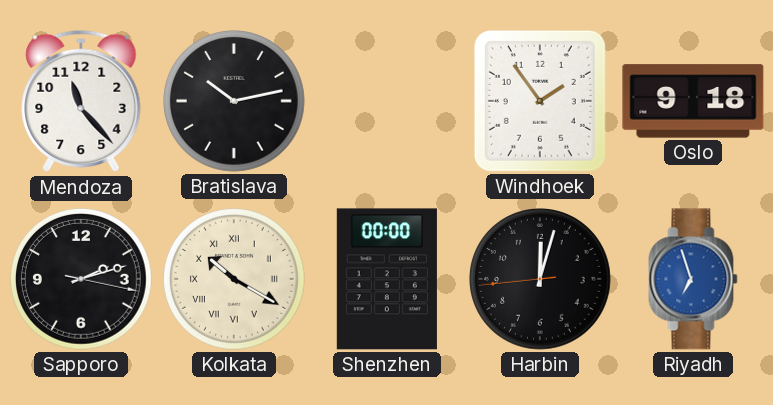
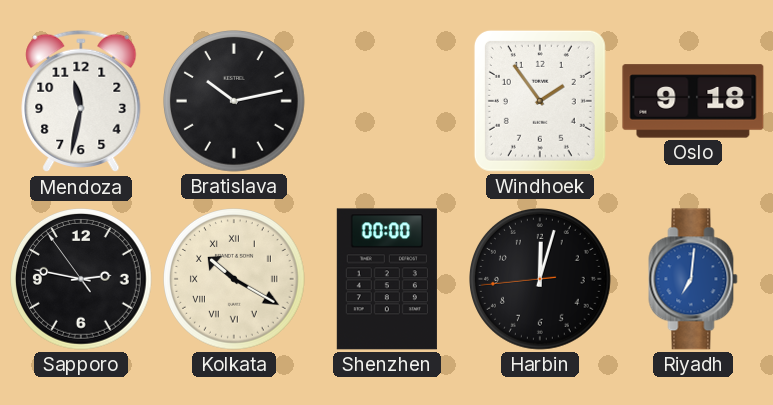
Mendoza: 11:23 -> 11:32 (81, 101)
Sapporo: 2:12 -> 2:46 (82, 280)
Riyadh: 6:57 -> 7:01 (693, 279)
